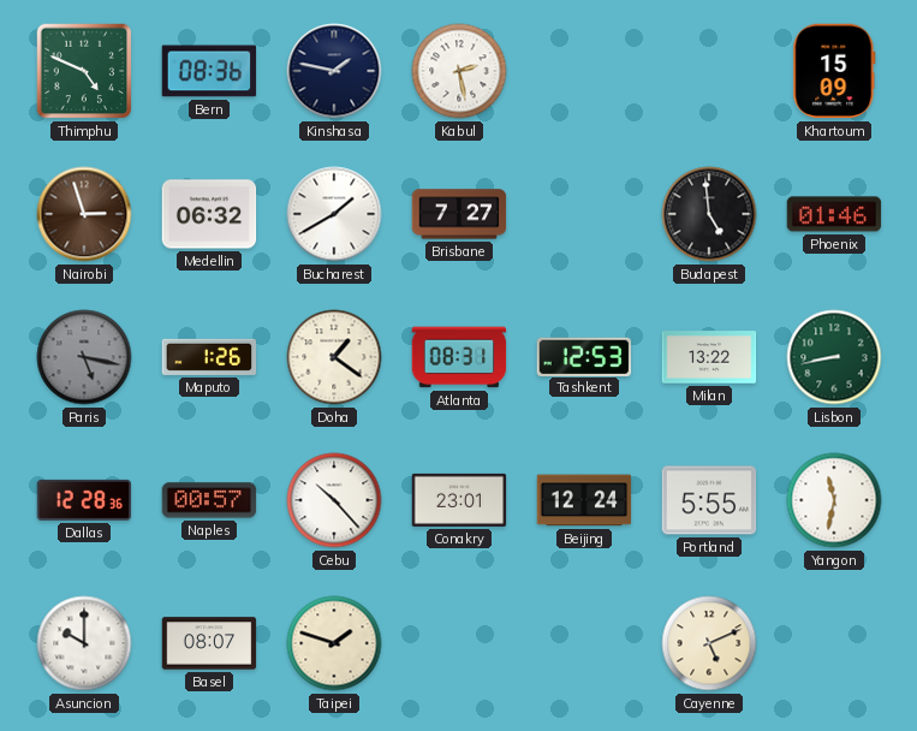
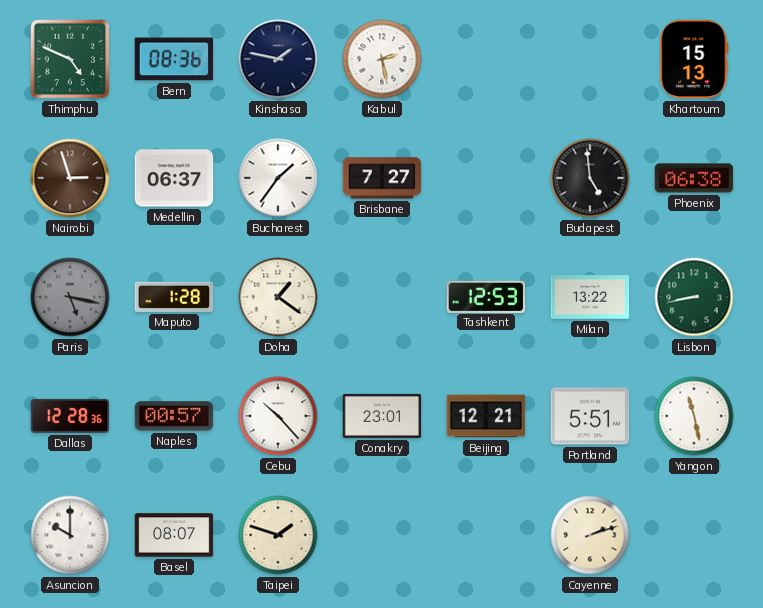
Khartoum: 15:09 -> 15:13 (694, 59)
Medellin: 06:32 -> 06:37 (174, 178)
Bucharest: 1:40 -> 1:36 (278, 178)
Phoenix: 01:46 -> 06:38 (694, 178)
Maputo: 1:26 -> 1:28 (174, 297)
Atlanta: 08:31 -> none (459, 357)
Beijing: 12:24 -> 12:21 (486, 416)
Portland: 5:55 -> 5:51 (590, 416)
Yangon: 11:32 -> 11:28 (694, 416)
Cayenne: 5:11 -> 2:12 (590, 535)
